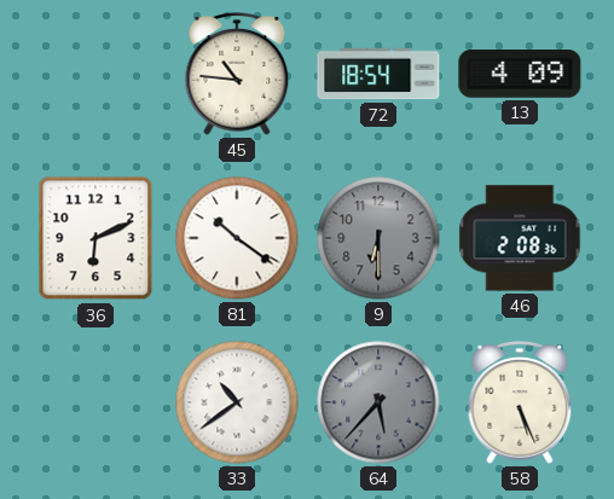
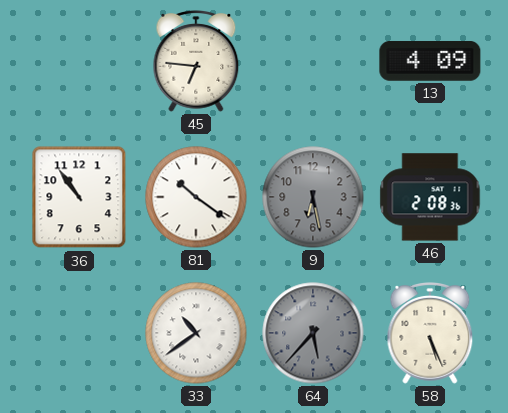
45: 10:46 -> 6:46 (196, 62)
72: 18:54 -> none (378, 74)
36: 6:11 -> 10:54 (79, 197)
9: 6:30 -> 6:28 (313, 197)
